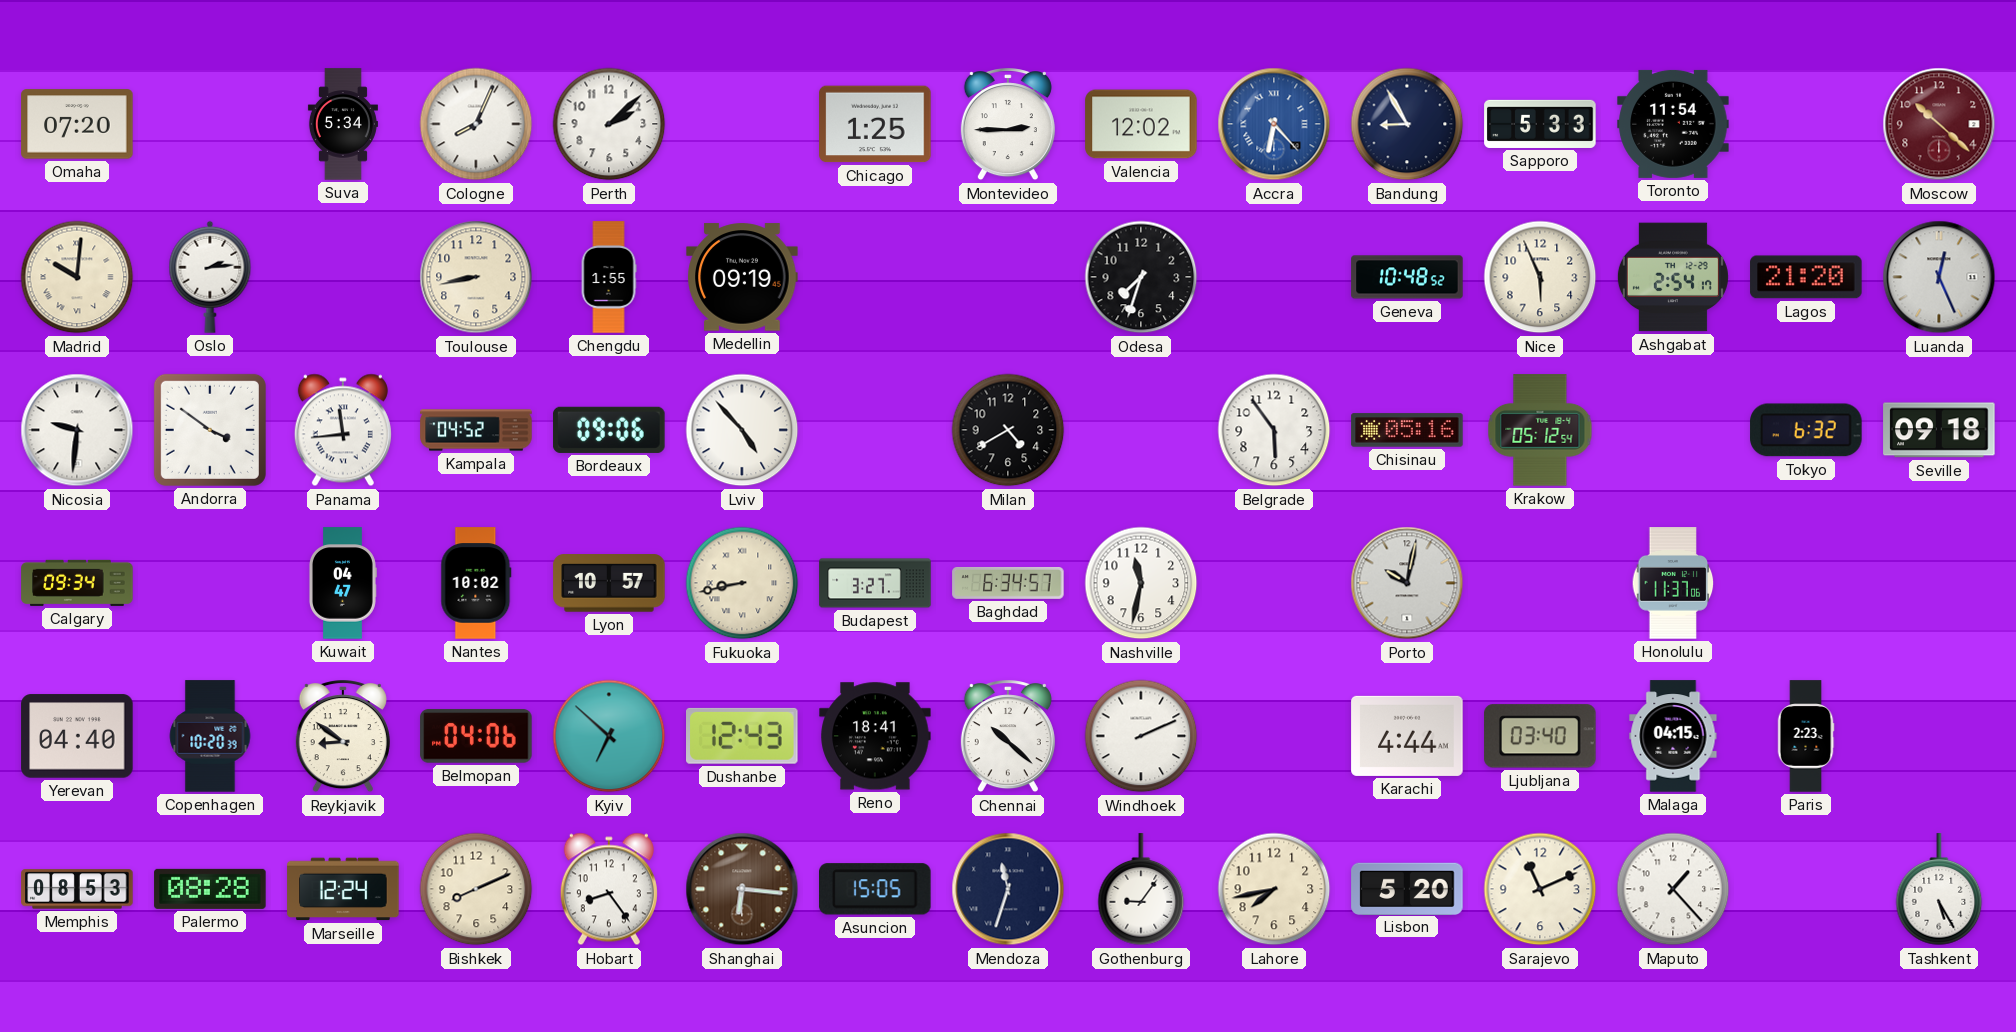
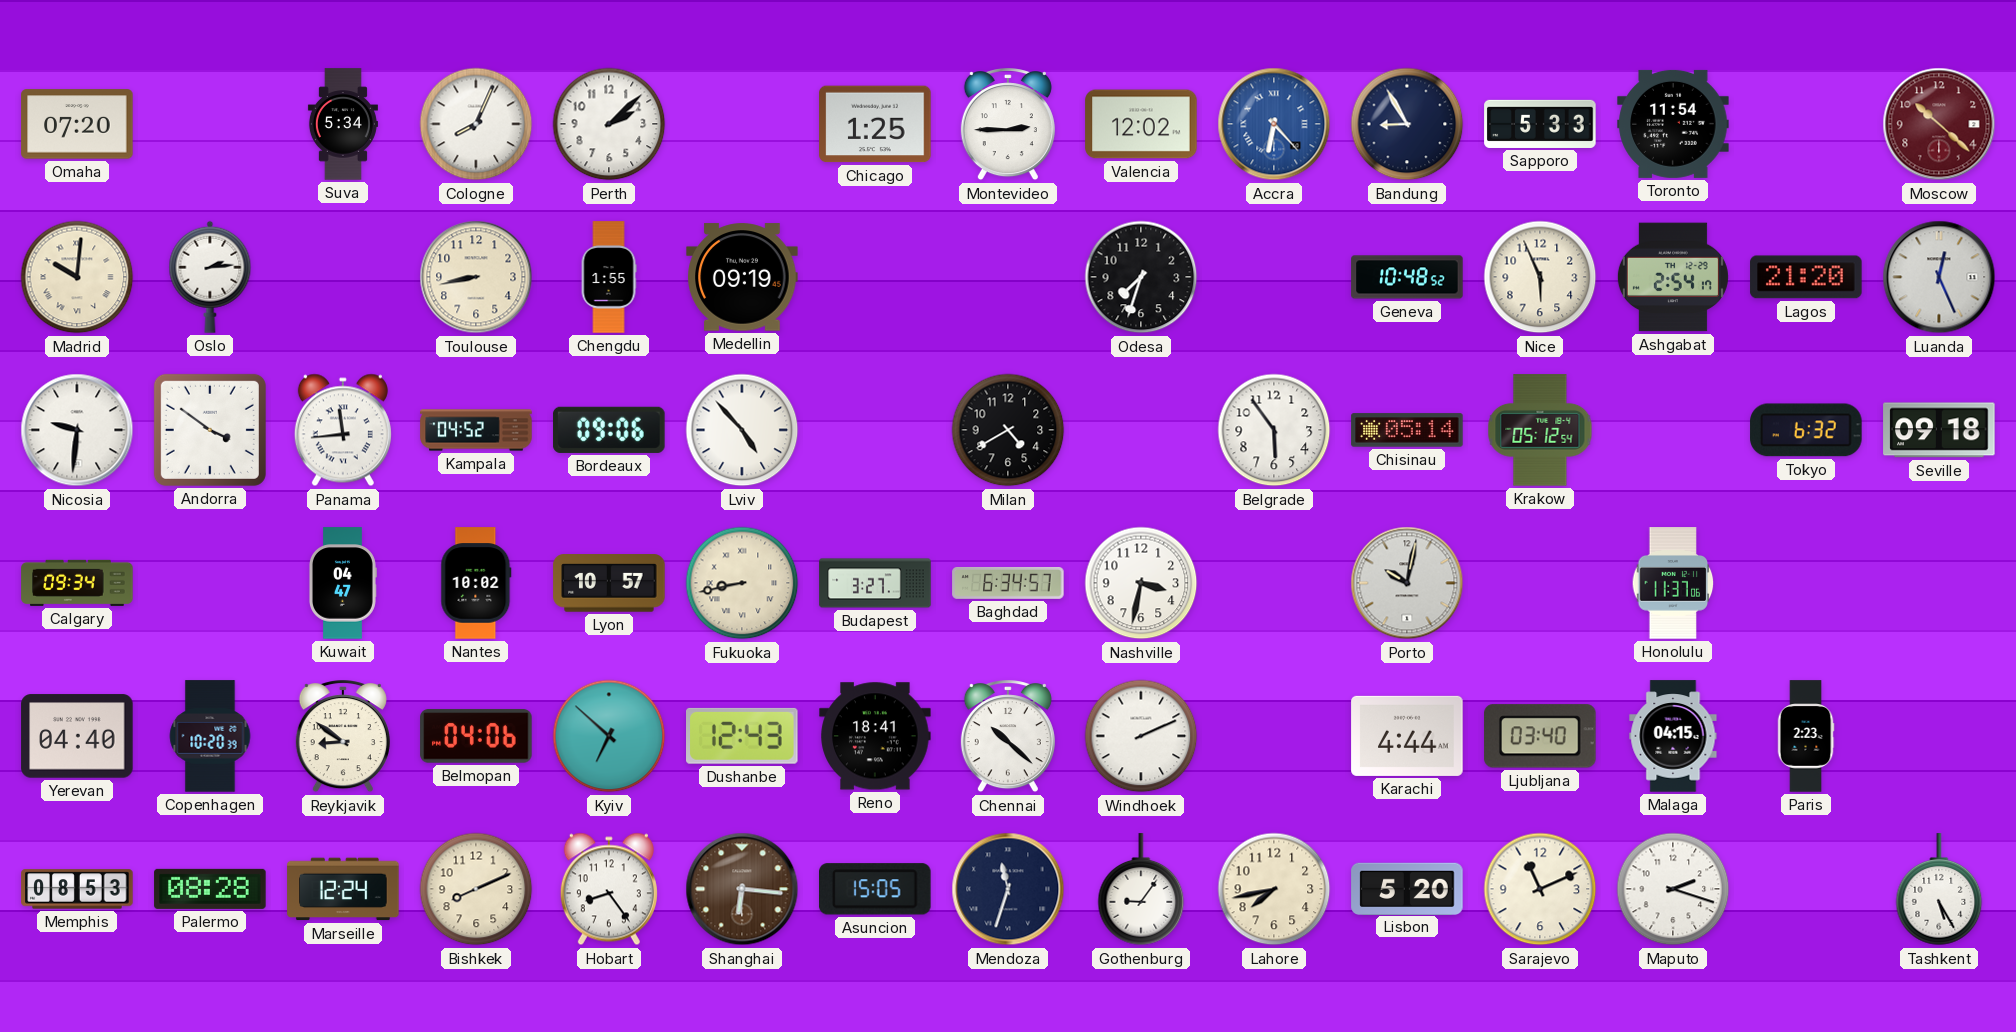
Chisinau: 05:16 -> 05:14 (1407, 430)
Nashville: 11:32 -> 3:32 (1141, 583)
Maputo: 1:23 -> 2:18 (1673, 889)
